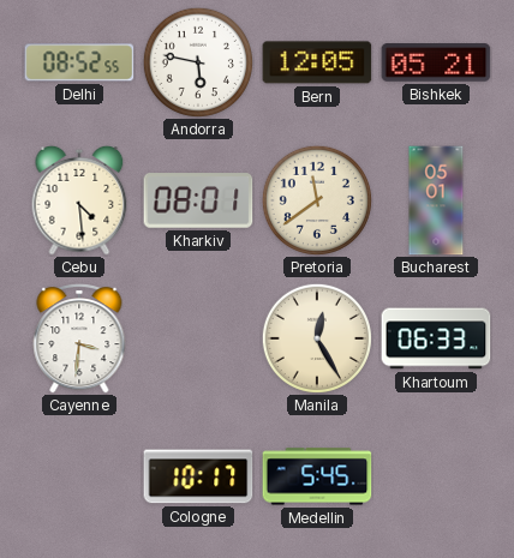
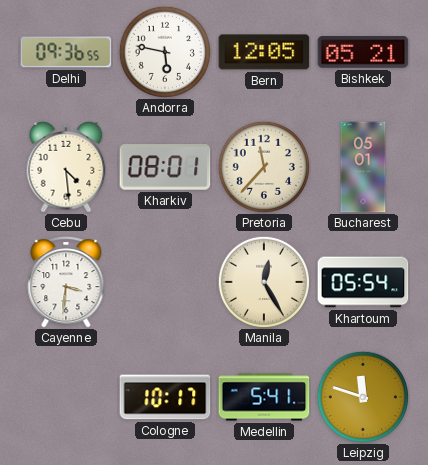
Delhi: 08:52 -> 09:36 (66, 52)
Pretoria: 11:39 -> 11:37 (264, 167)
Khartoum: 06:33 -> 05:54 (363, 282)
Medellin: 5:45 -> 5:41 (264, 397)
Leipzig: none -> 11:48 (363, 397)
